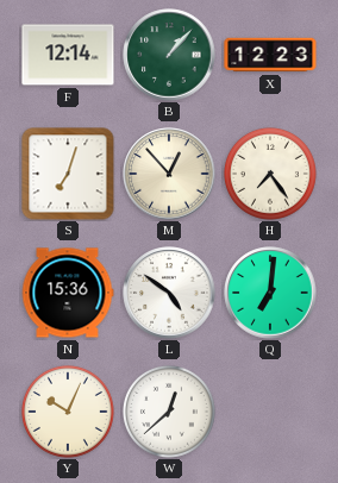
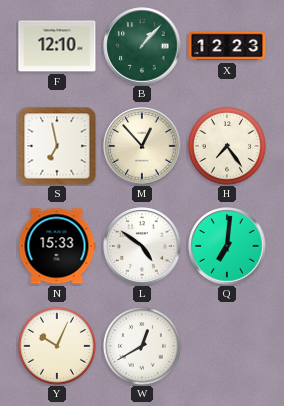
F: 12:14 -> 12:10 (57, 46)
S: 7:03 -> 6:58 (57, 146)
N: 15:36 -> 15:33 (57, 246)
W: 12:38 -> 12:40 (142, 346)
